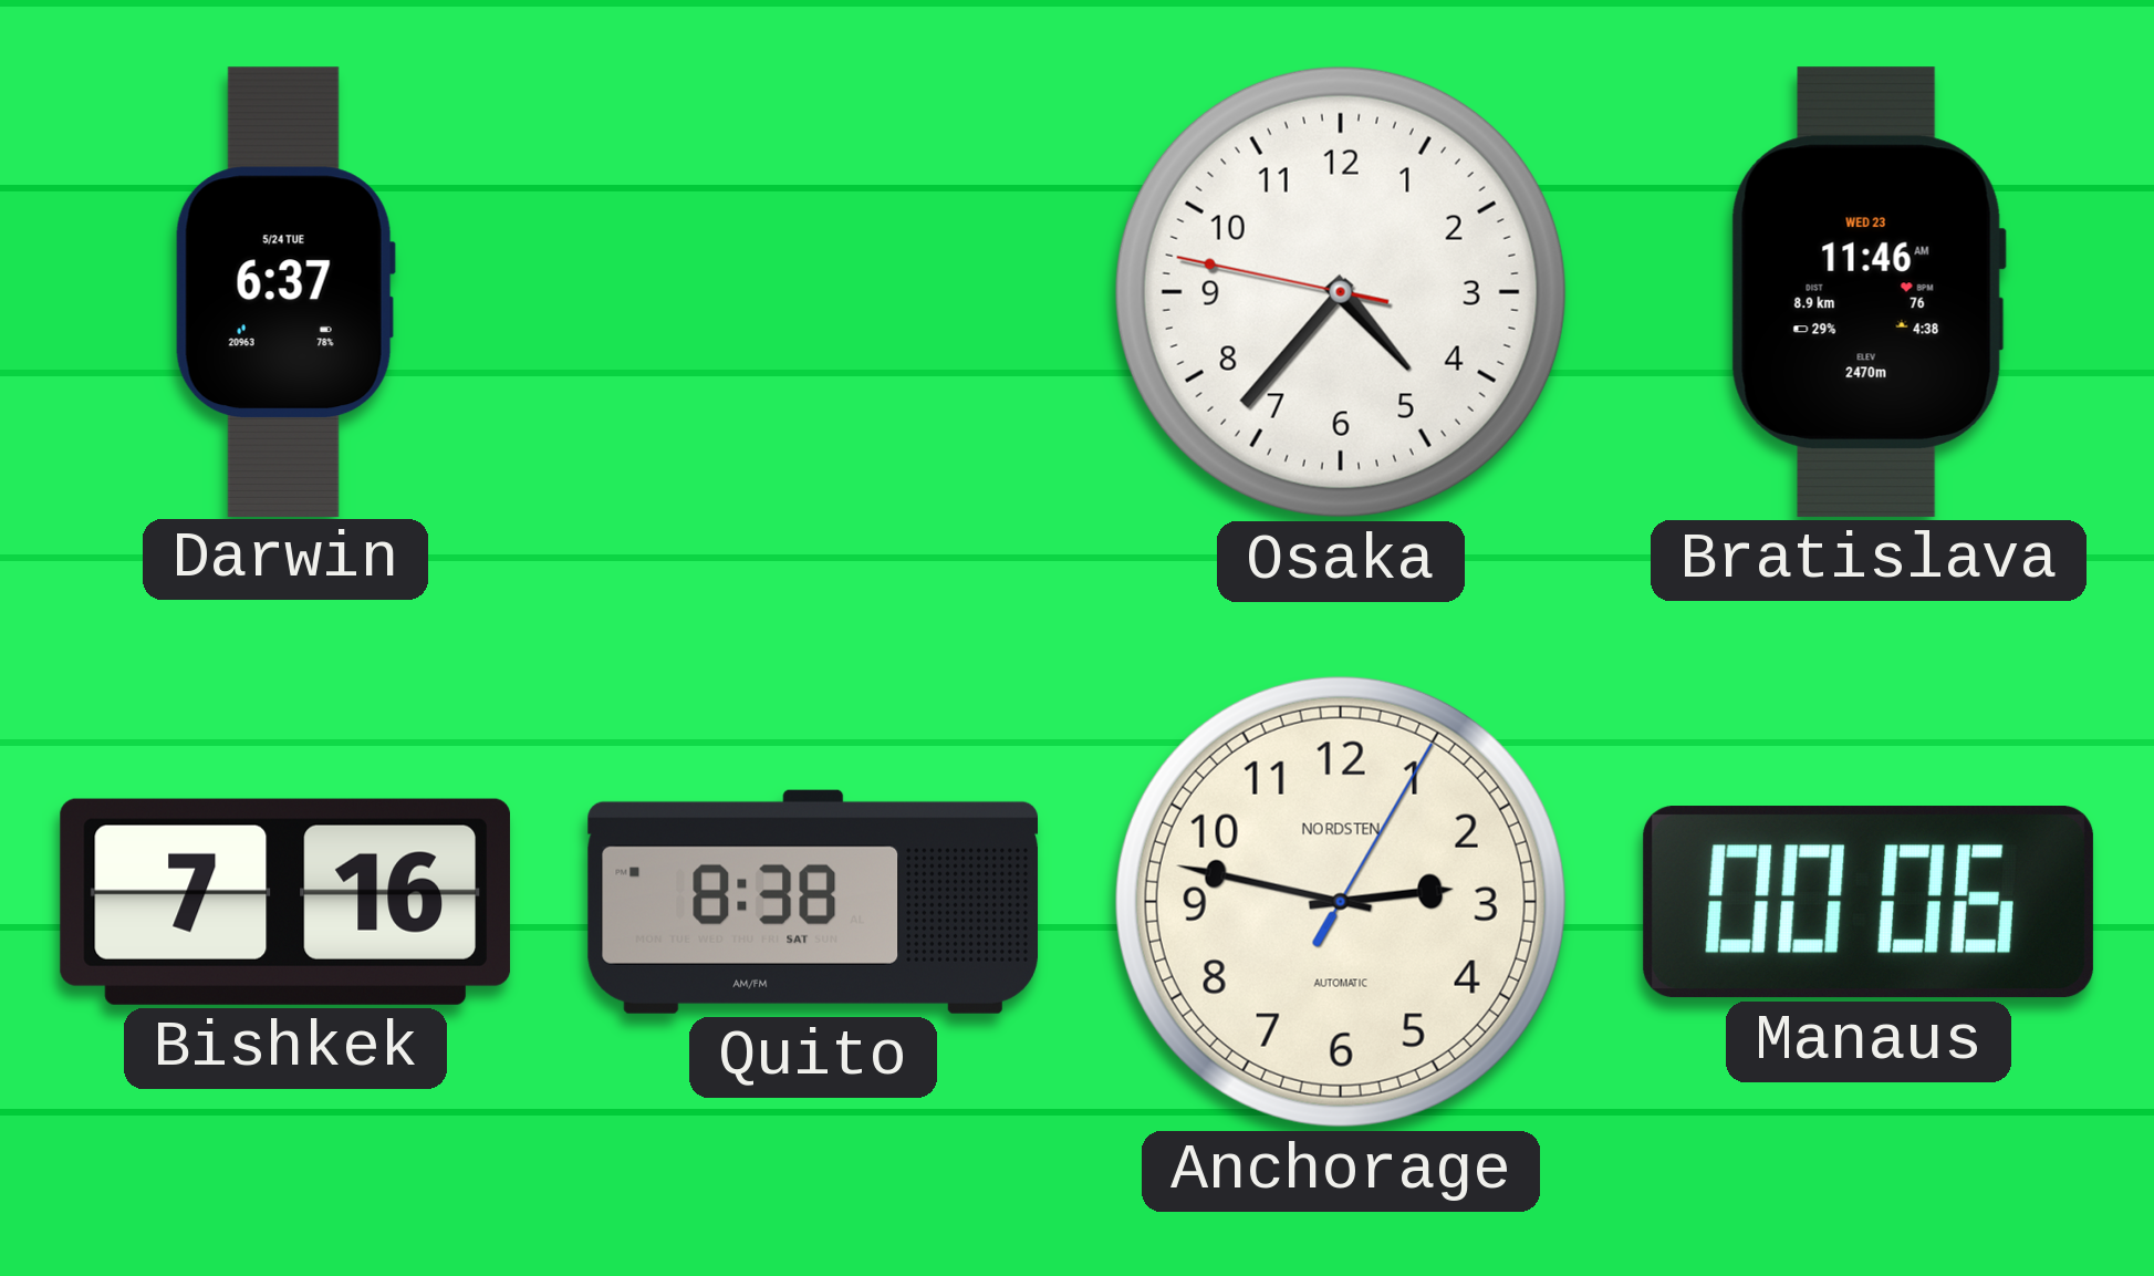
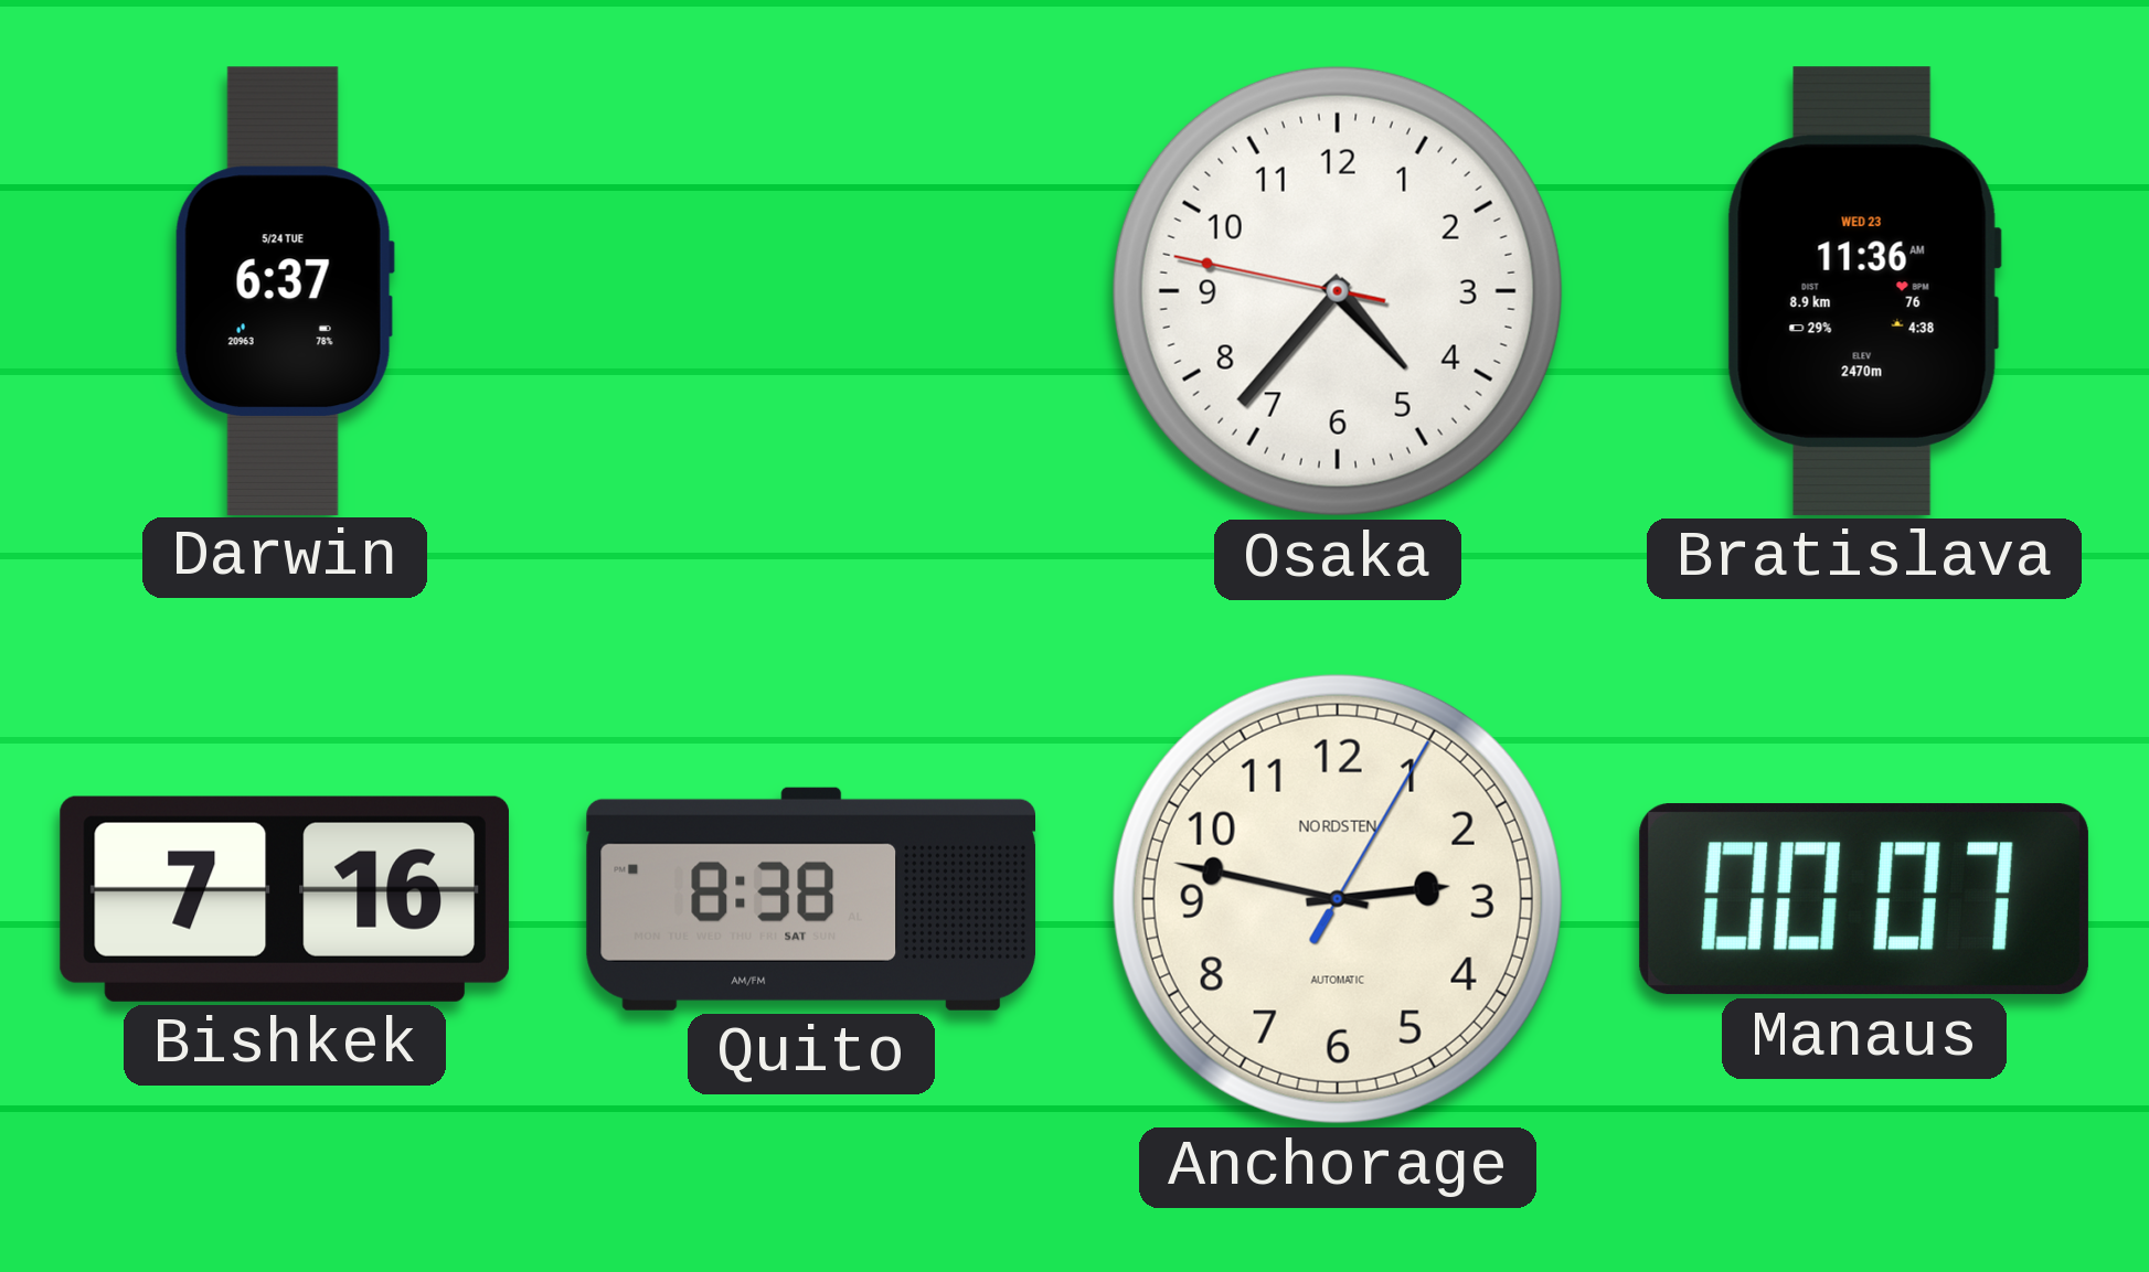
Bratislava: 11:46 -> 11:36 (1864, 291)
Manaus: 00:06 -> 00:07 (1864, 899)
